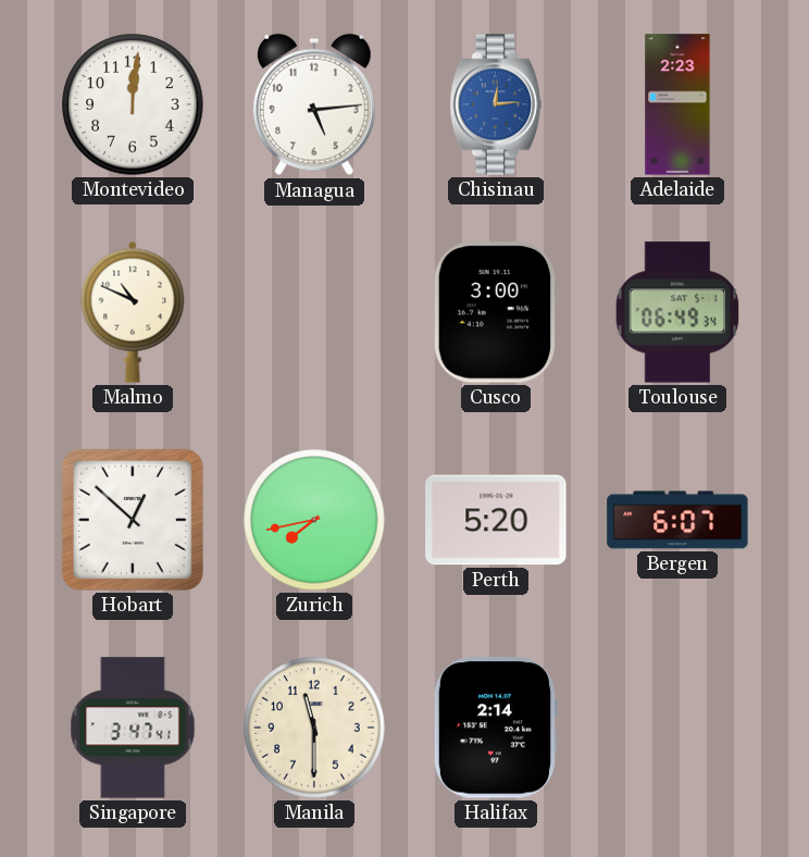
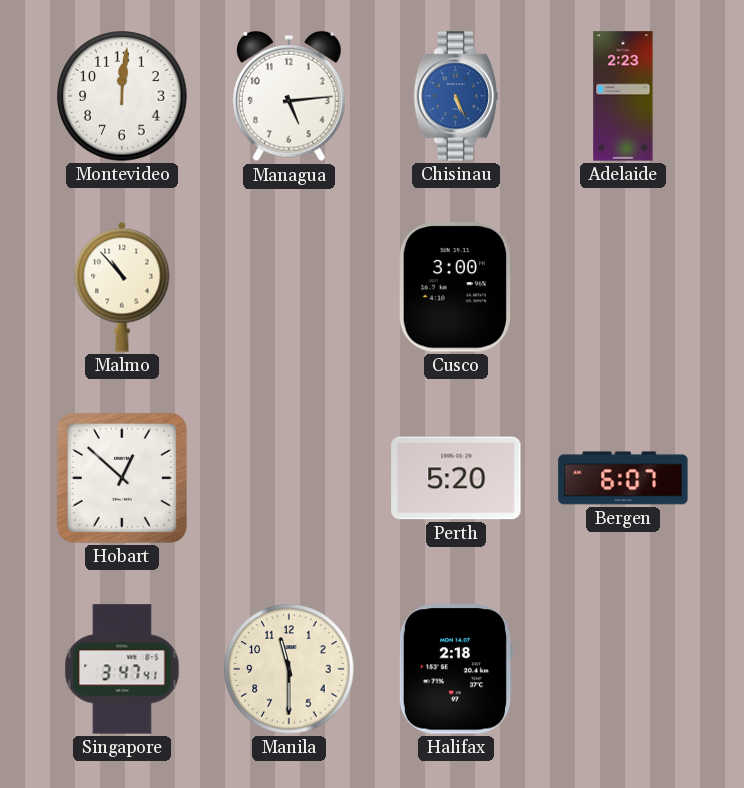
Chisinau: 12:14 -> 5:26 (456, 96)
Malmo: 10:49 -> 10:53 (122, 287)
Toulouse: 06:49 -> none (677, 312)
Zurich: 7:43 -> none (314, 520)
Halifax: 2:14 -> 2:18 (455, 669)
